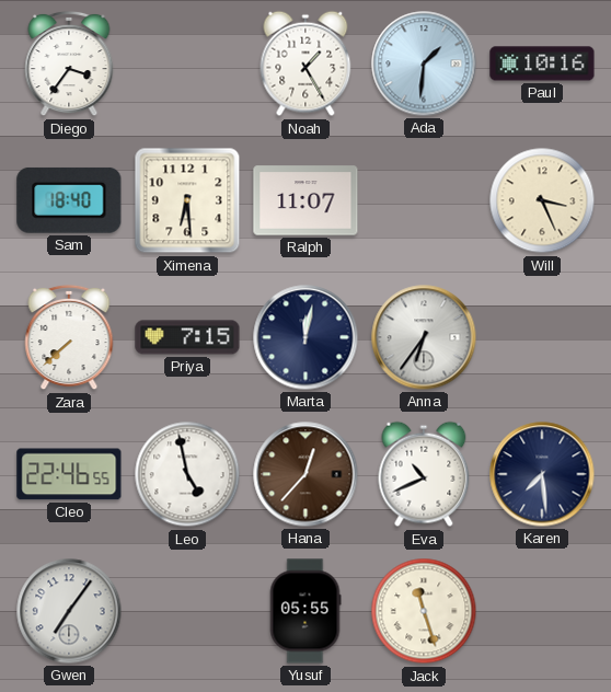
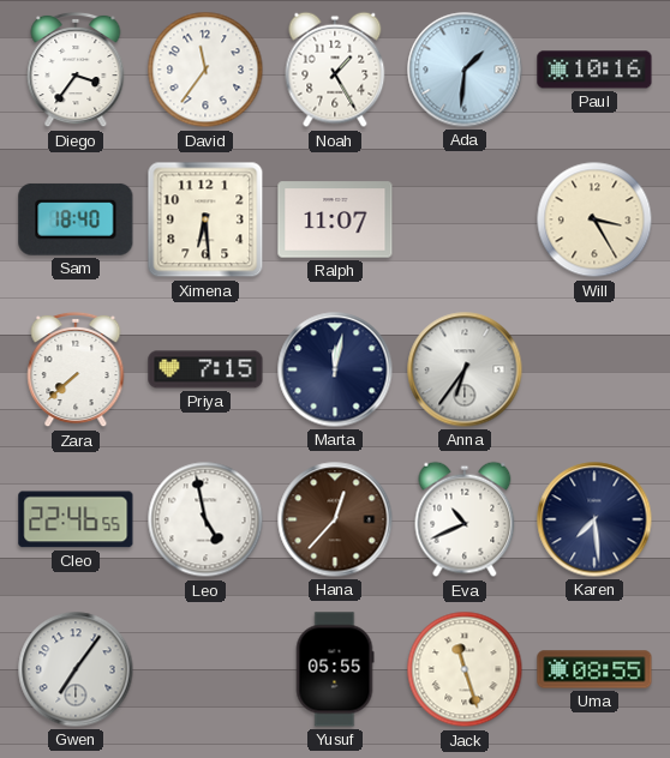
David: none -> 11:36 (205, 70)
Will: 3:26 -> 3:25 (594, 219)
Uma: none -> 08:55 (594, 669)
